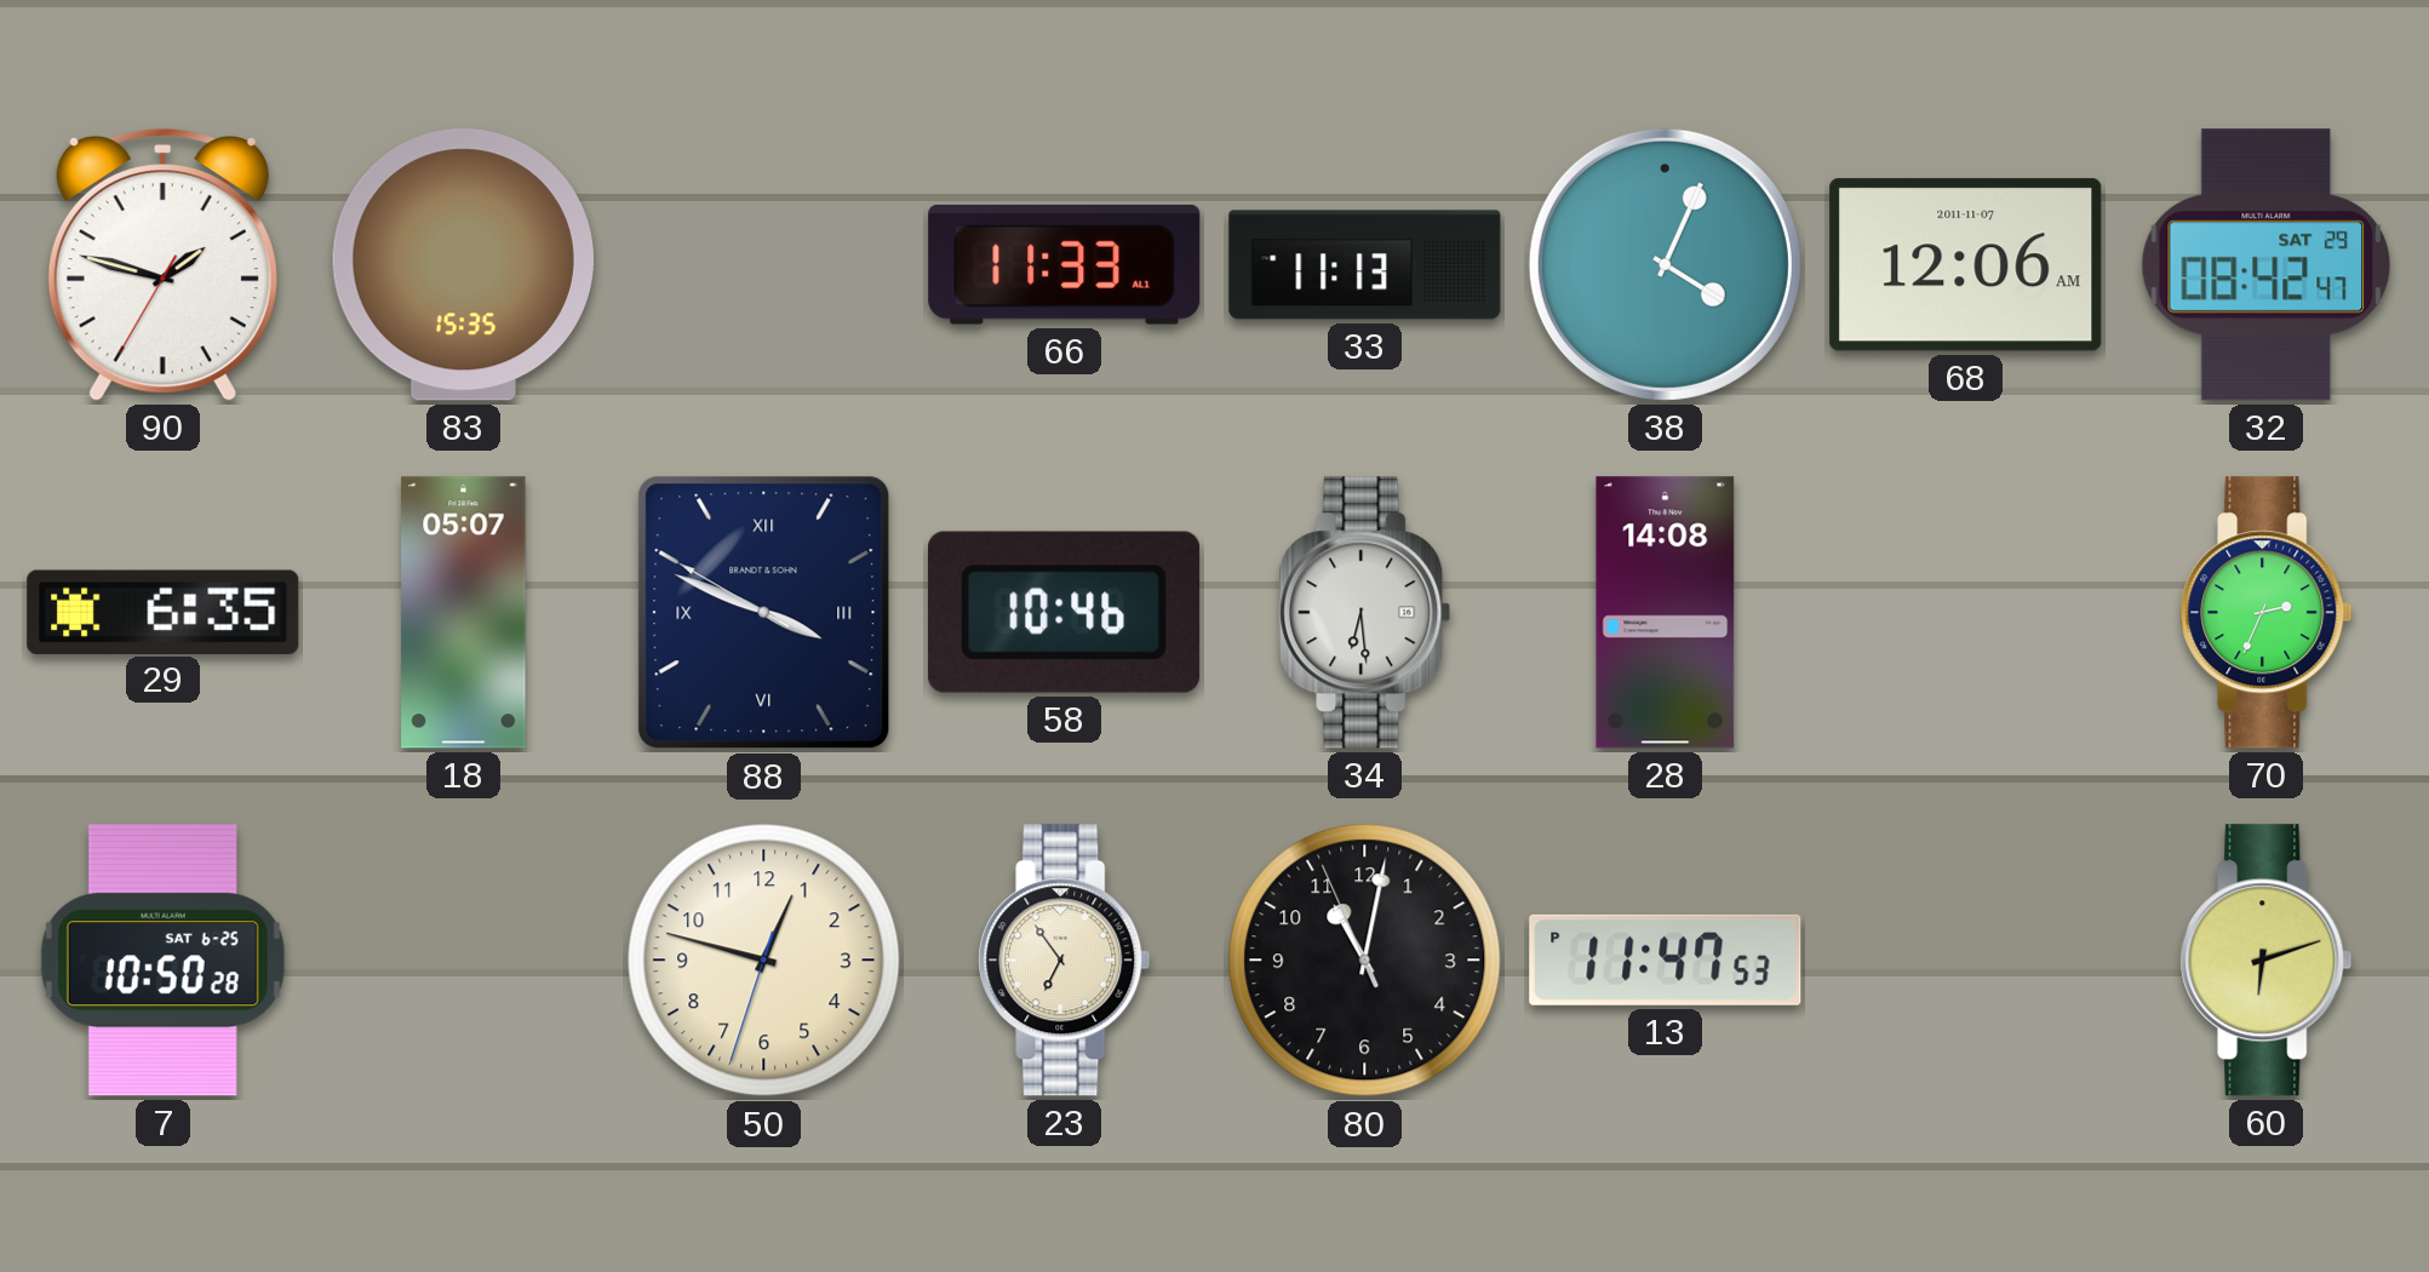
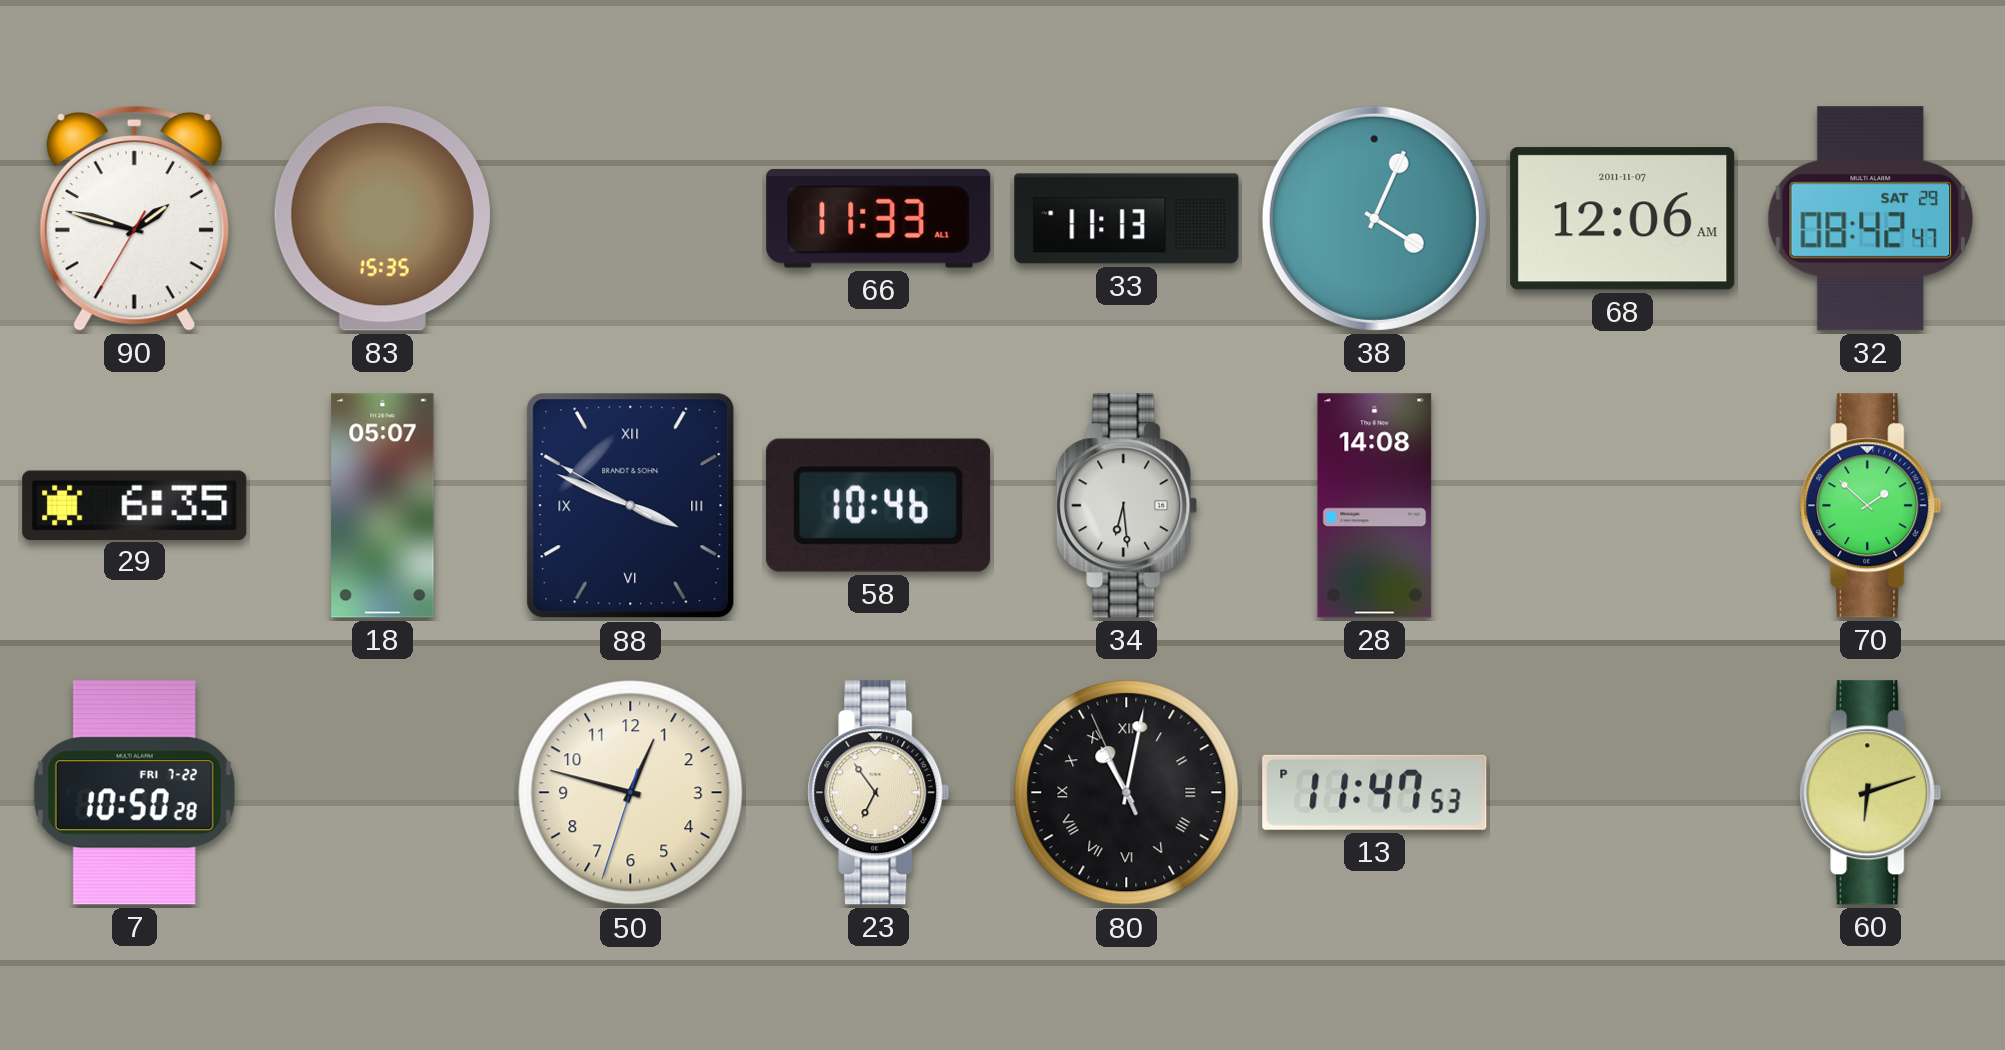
70: 2:34 -> 1:52 (1871, 506)
7 date: SAT 6-25 -> FRI 7-22 (134, 793)
80 numerals: Arabic -> Roman (1127, 793)
